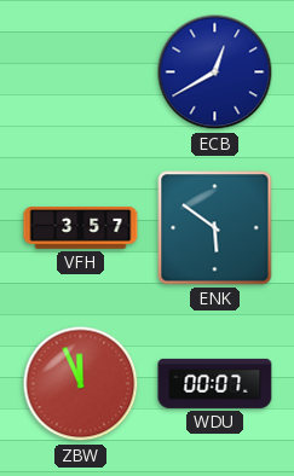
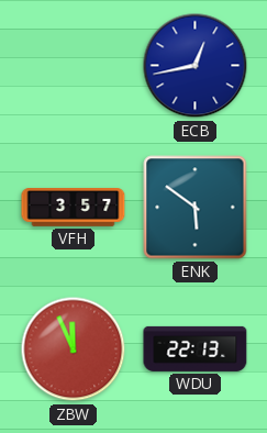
ECB: 12:40 -> 12:43 (196, 66)
WDU: 00:07 -> 22:13 (196, 348)
